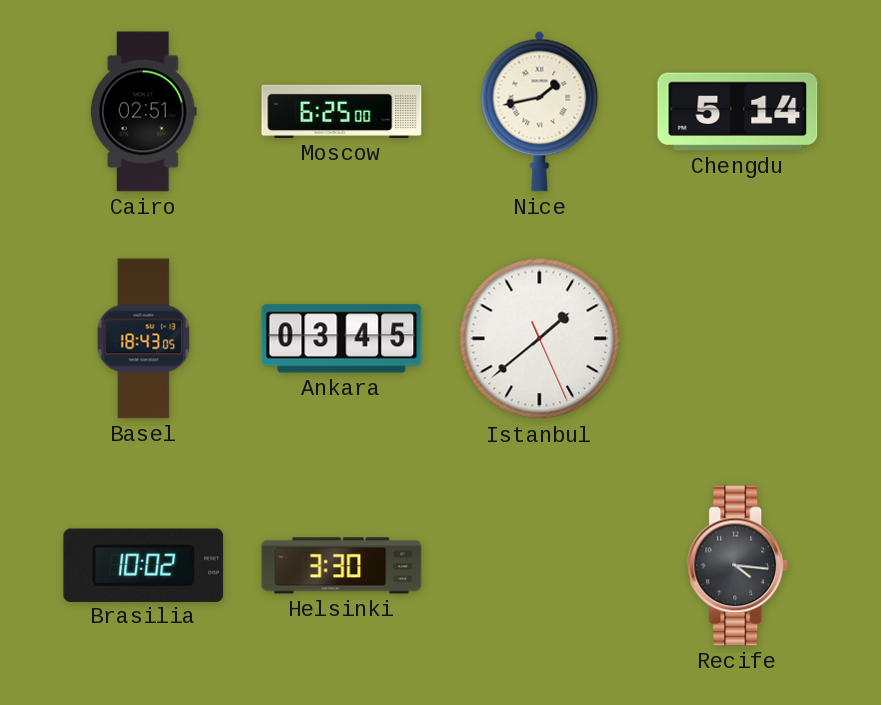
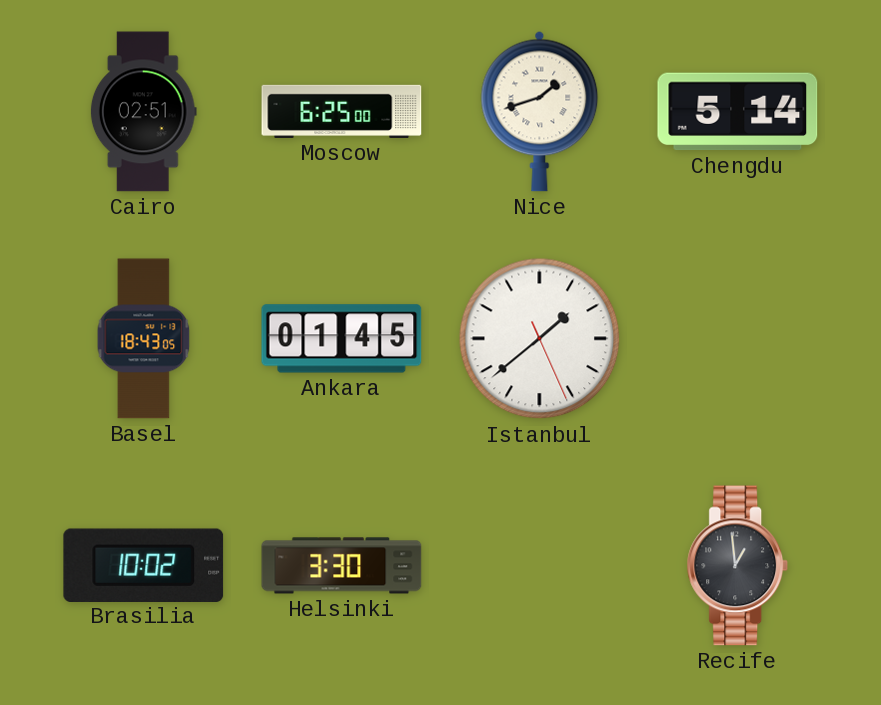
Nice: 1:43 -> 1:42 (540, 111)
Ankara: 03:45 -> 01:45 (342, 339)
Recife: 4:16 -> 12:59 (738, 566)
